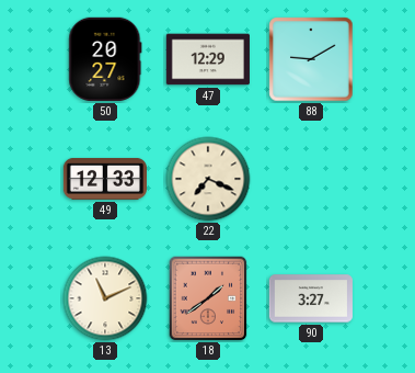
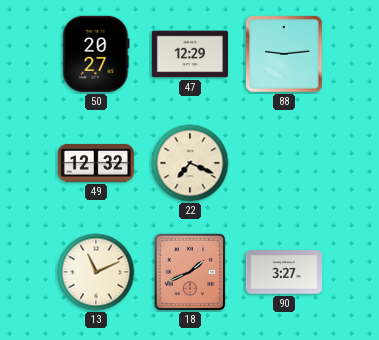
88: 9:10 -> 9:14 (284, 54)
49: 12:33 -> 12:32 (95, 163)
18: 1:39 -> 1:41 (190, 272)
